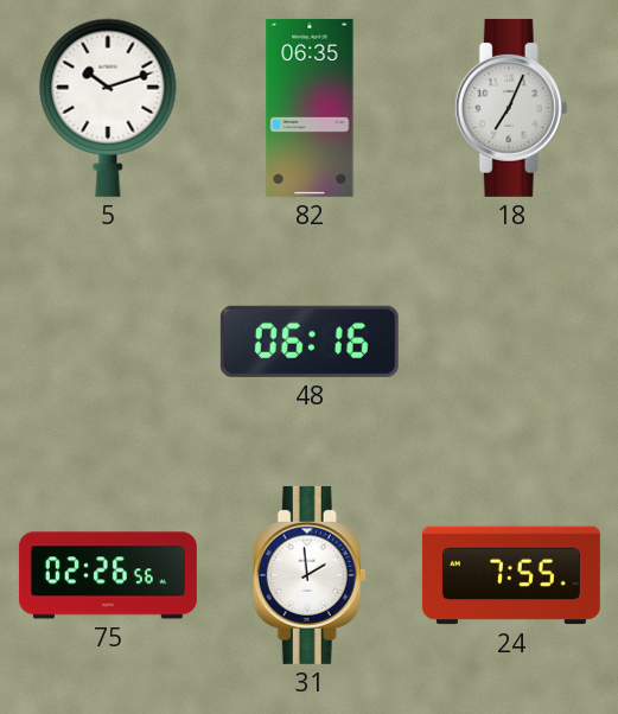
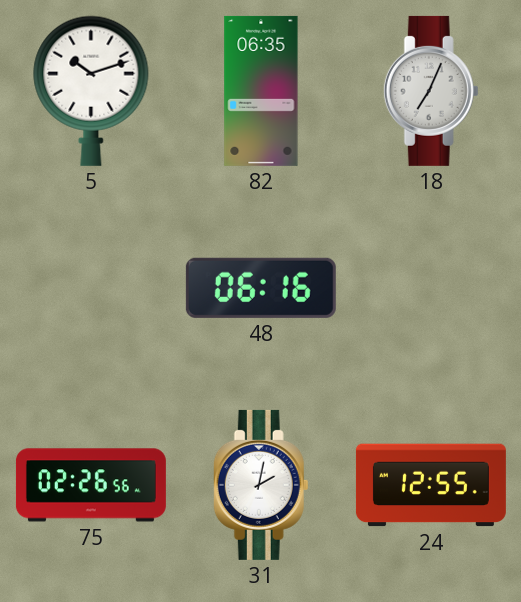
31: 1:59 -> 2:02 (261, 485)
24: 7:55 -> 12:55 (431, 485)
